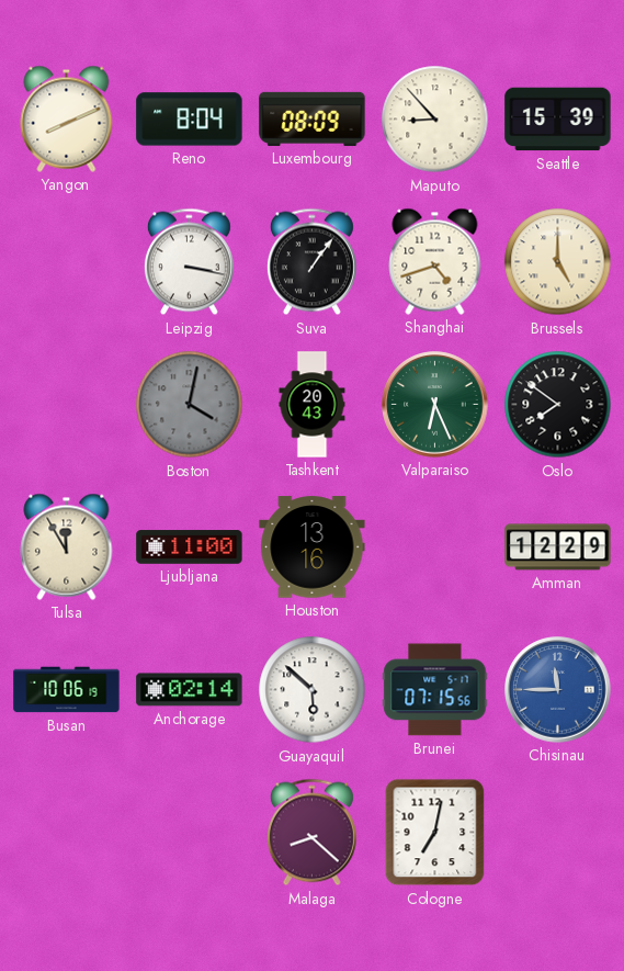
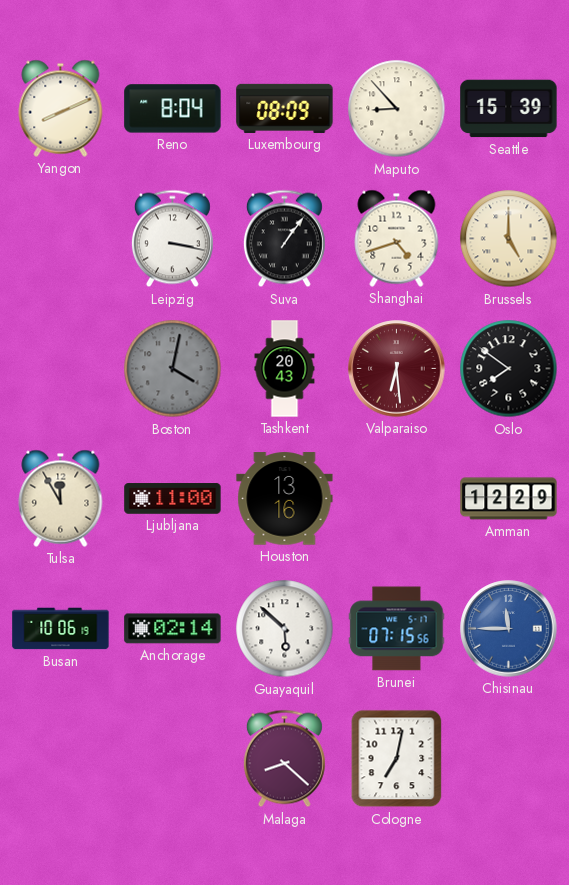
Valparaiso: 6:26 -> 6:29 (397, 369)
Valparaiso dial: green -> burgundy (397, 369)
